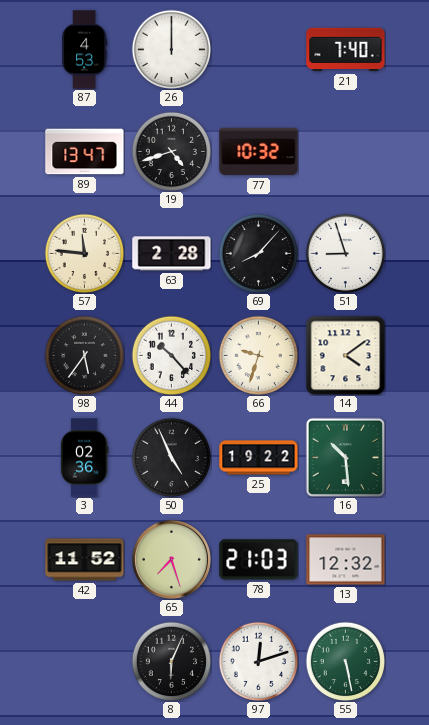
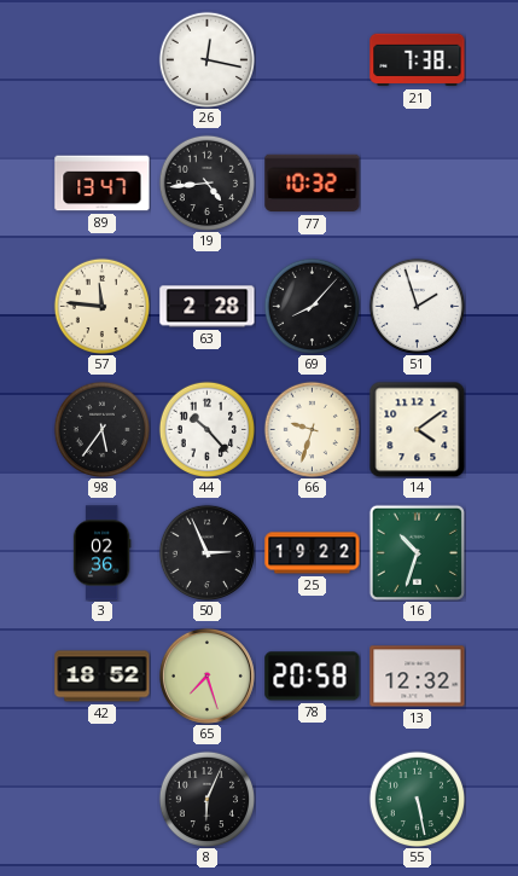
87: 4:53 -> none (85, 50)
26: 12:00 -> 12:17 (206, 59)
21: 7:40 -> 7:38 (418, 60)
19: 4:42 -> 4:44 (206, 182)
51: 8:57 -> 1:57 (417, 306)
50: 4:56 -> 2:56 (206, 552)
16: 10:29 -> 10:33 (417, 552)
42: 11:52 -> 18:52 (103, 677)
78: 21:03 -> 20:58 (313, 677)
97: 12:12 -> none (258, 661)
